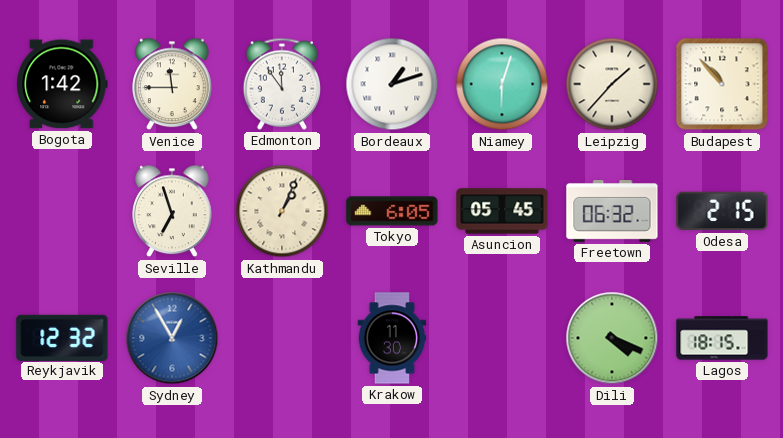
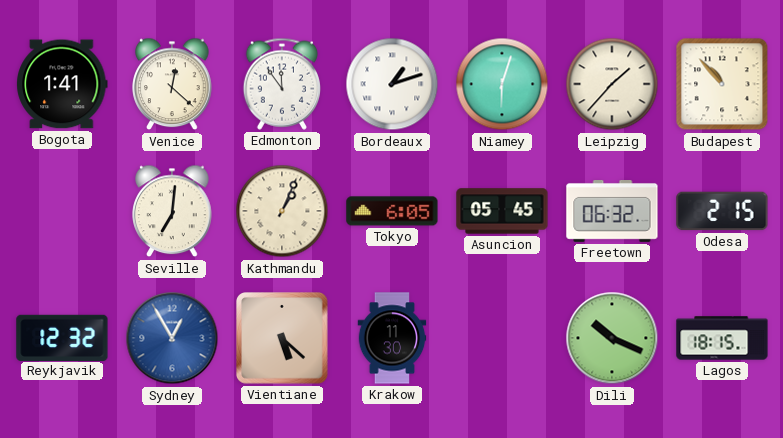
Bogota: 1:42 -> 1:41 (62, 84)
Venice: 11:45 -> 12:22 (172, 84)
Seville: 6:57 -> 7:01 (172, 211)
Vientiane: none -> 5:22 (283, 339)
Dili: 4:19 -> 10:19 (612, 338)
